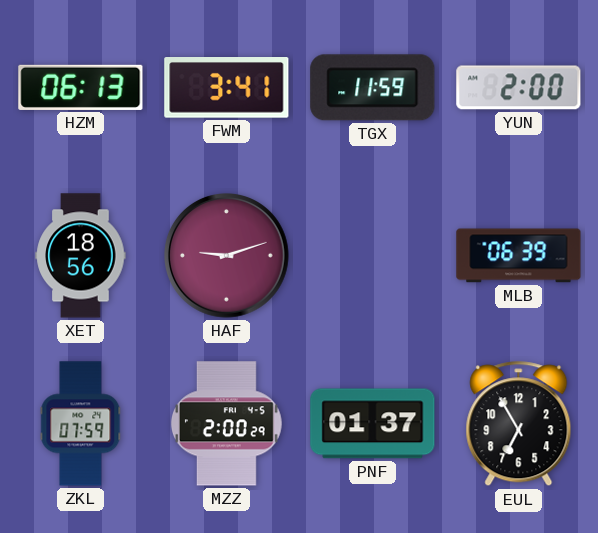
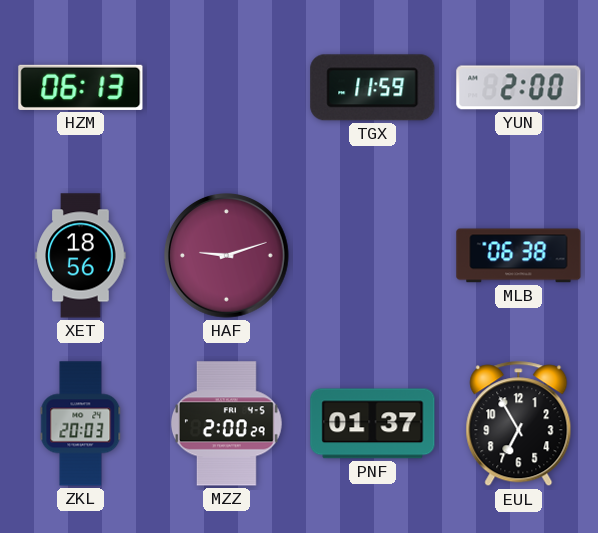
FWM: 3:41 -> none (227, 88)
MLB: 06:39 -> 06:38 (519, 256)
ZKL: 07:59 -> 20:03 (81, 424)
